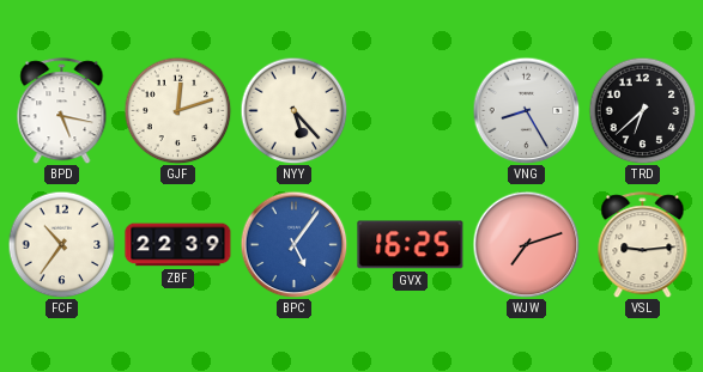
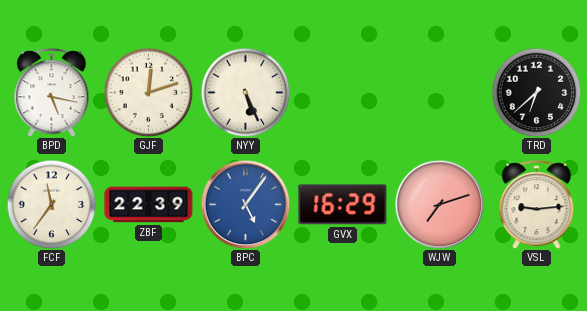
NYY: 5:23 -> 5:26 (245, 92)
VNG: 8:25 -> none (526, 110)
FCF: 10:36 -> 11:36 (51, 204)
GVX: 16:25 -> 16:29 (343, 205)
